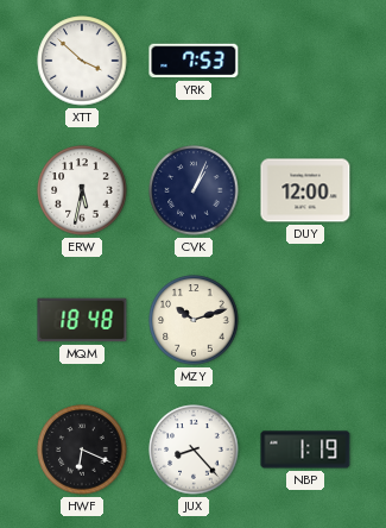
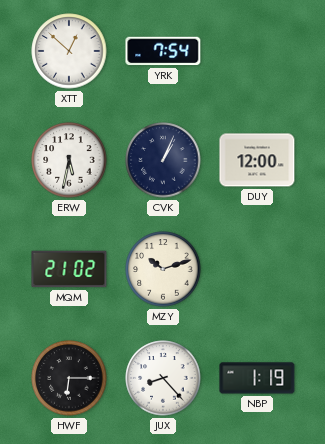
XTT: 3:52 -> 12:52 (69, 51)
YRK: 7:53 -> 7:54 (163, 51)
MQM: 18:48 -> 21:02 (69, 269)
HWF: 6:19 -> 6:15 (69, 378)
